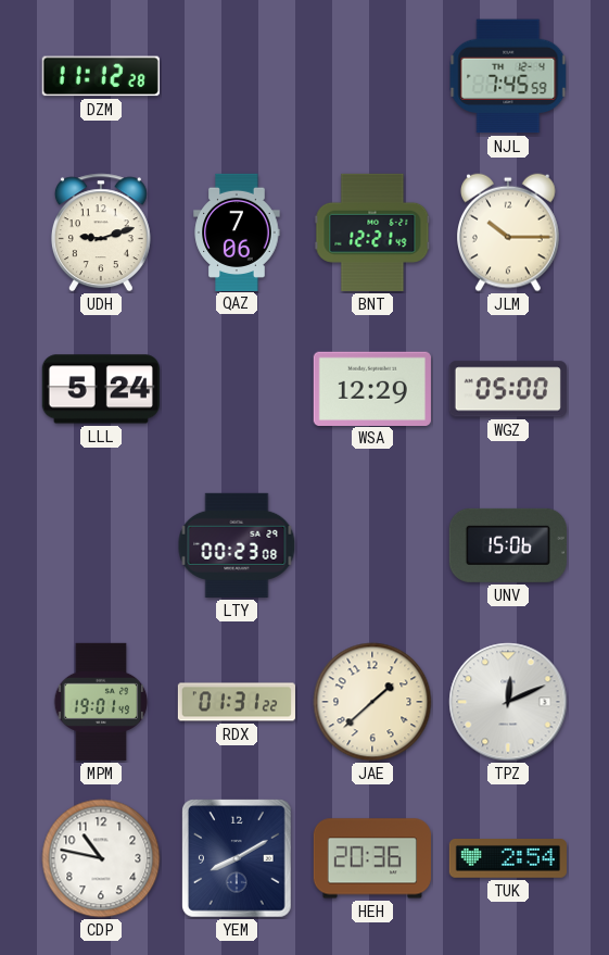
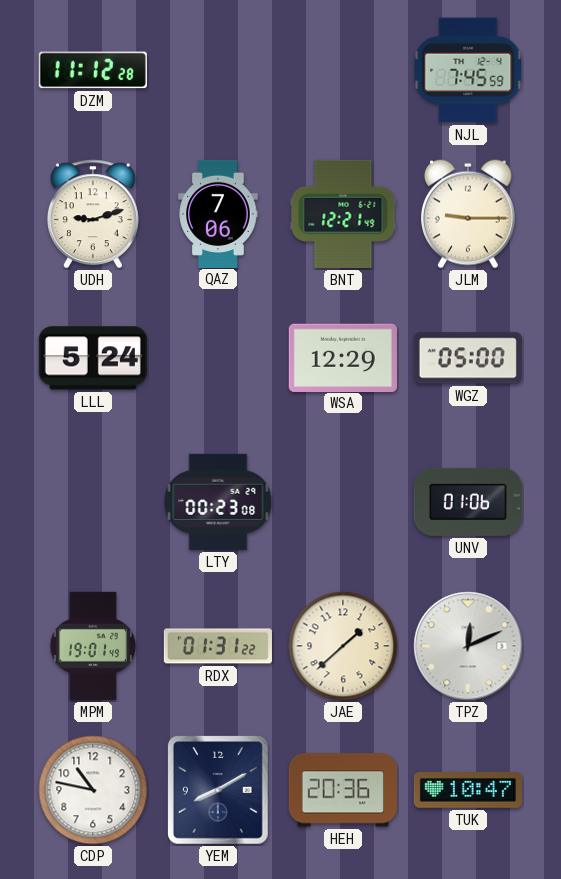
JLM: 10:15 -> 9:15 (469, 214)
UNV: 15:06 -> 01:06 (468, 502)
TUK: 2:54 -> 10:47 (468, 791)
